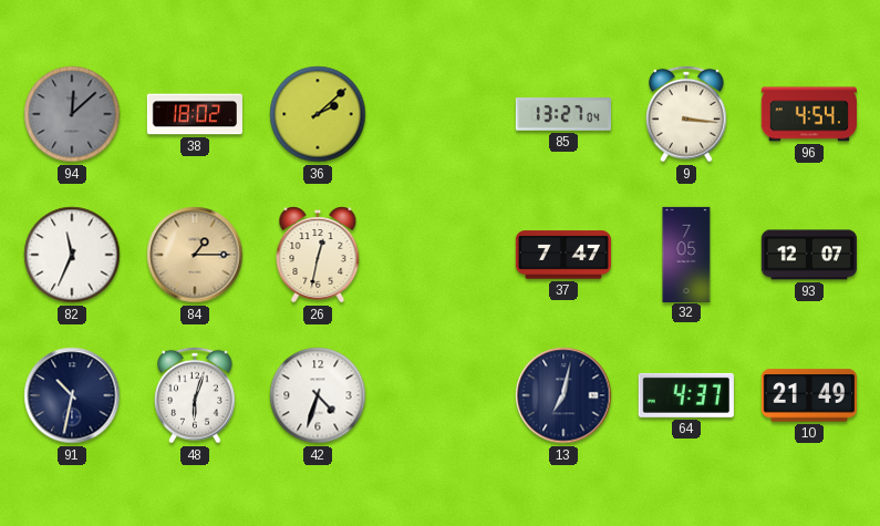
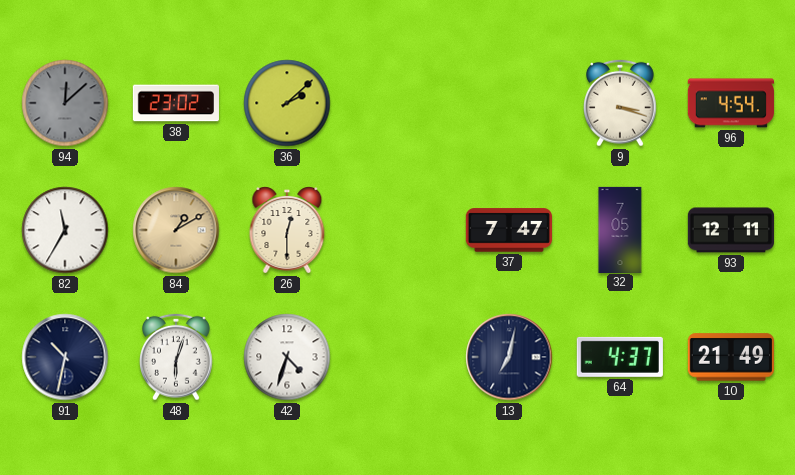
38: 18:02 -> 23:02 (176, 103)
85: 13:27 -> none (563, 114)
9: 3:16 -> 3:18 (621, 103)
82: 11:34 -> 11:35 (65, 230)
84: 1:15 -> 1:10 (176, 230)
26: 12:32 -> 12:30 (287, 230)
93: 12:07 -> 12:11 (731, 230)
